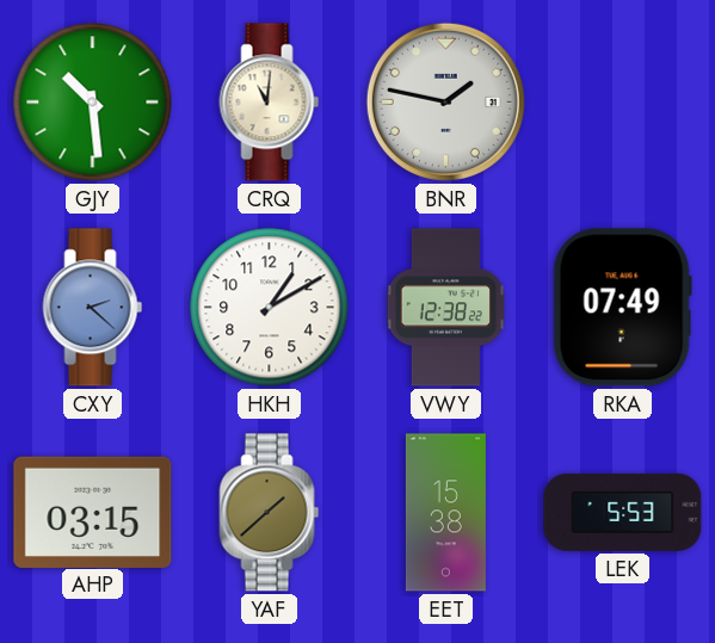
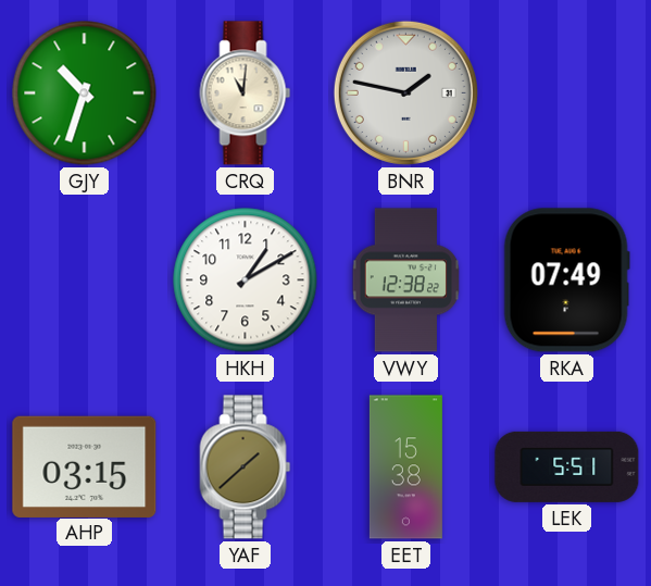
GJY: 10:29 -> 10:33 (85, 93)
CXY: 2:22 -> none (93, 308)
LEK: 5:53 -> 5:51 (567, 466)
